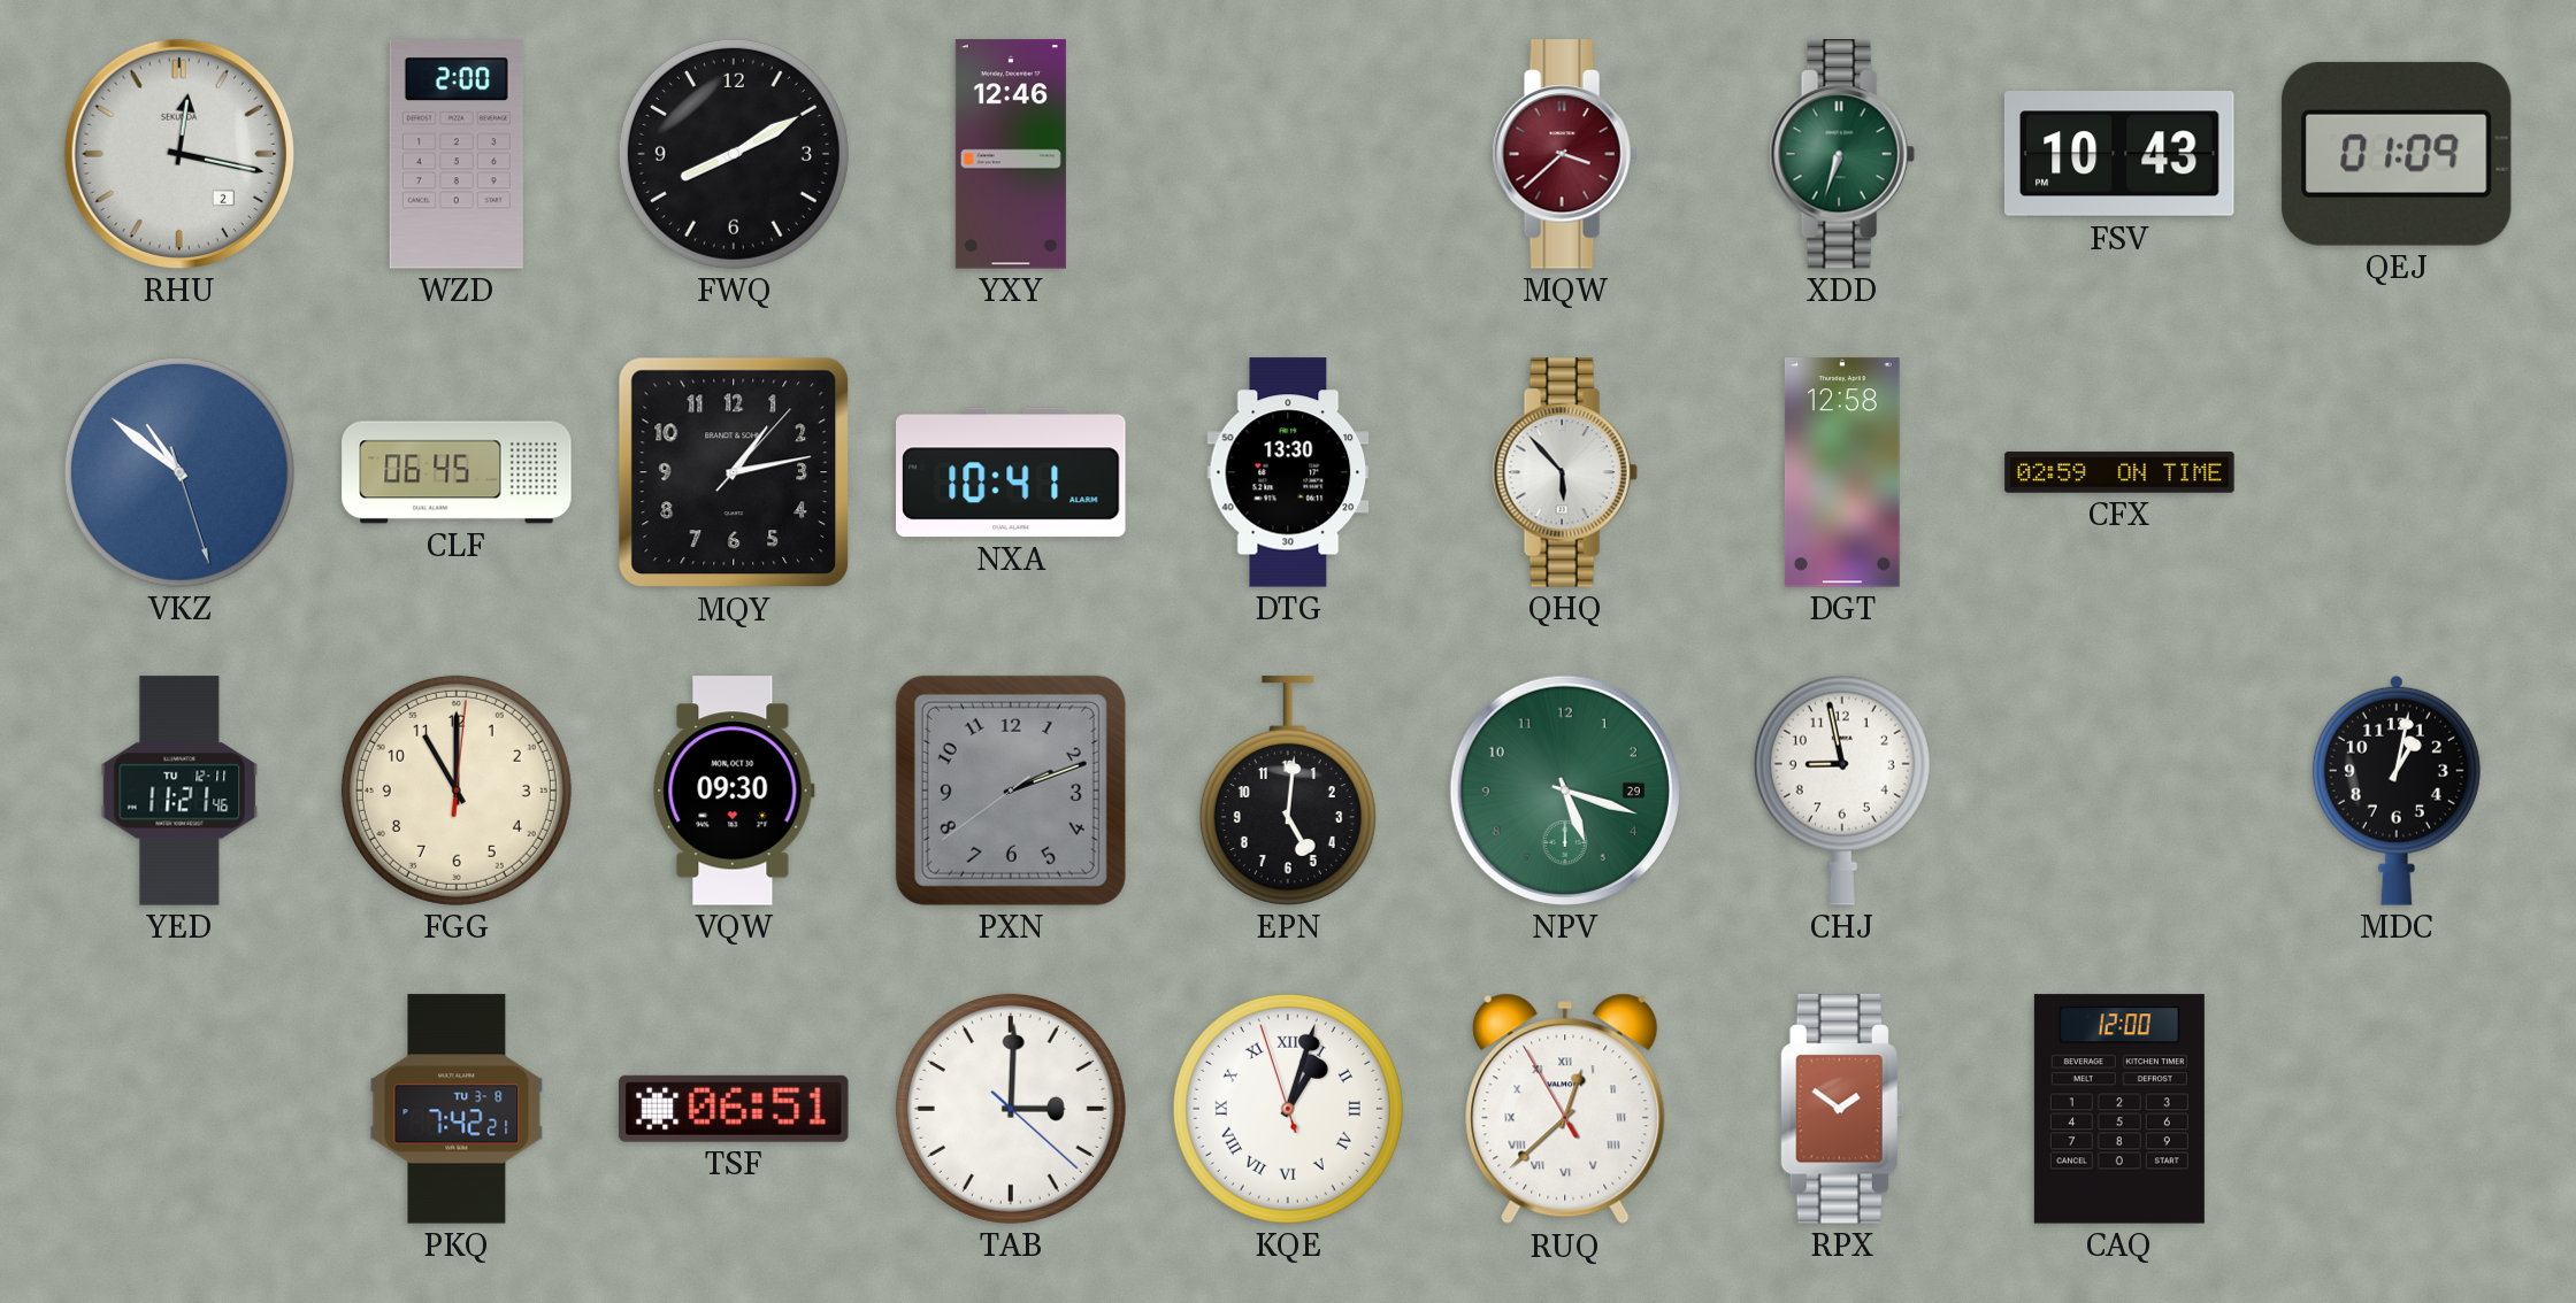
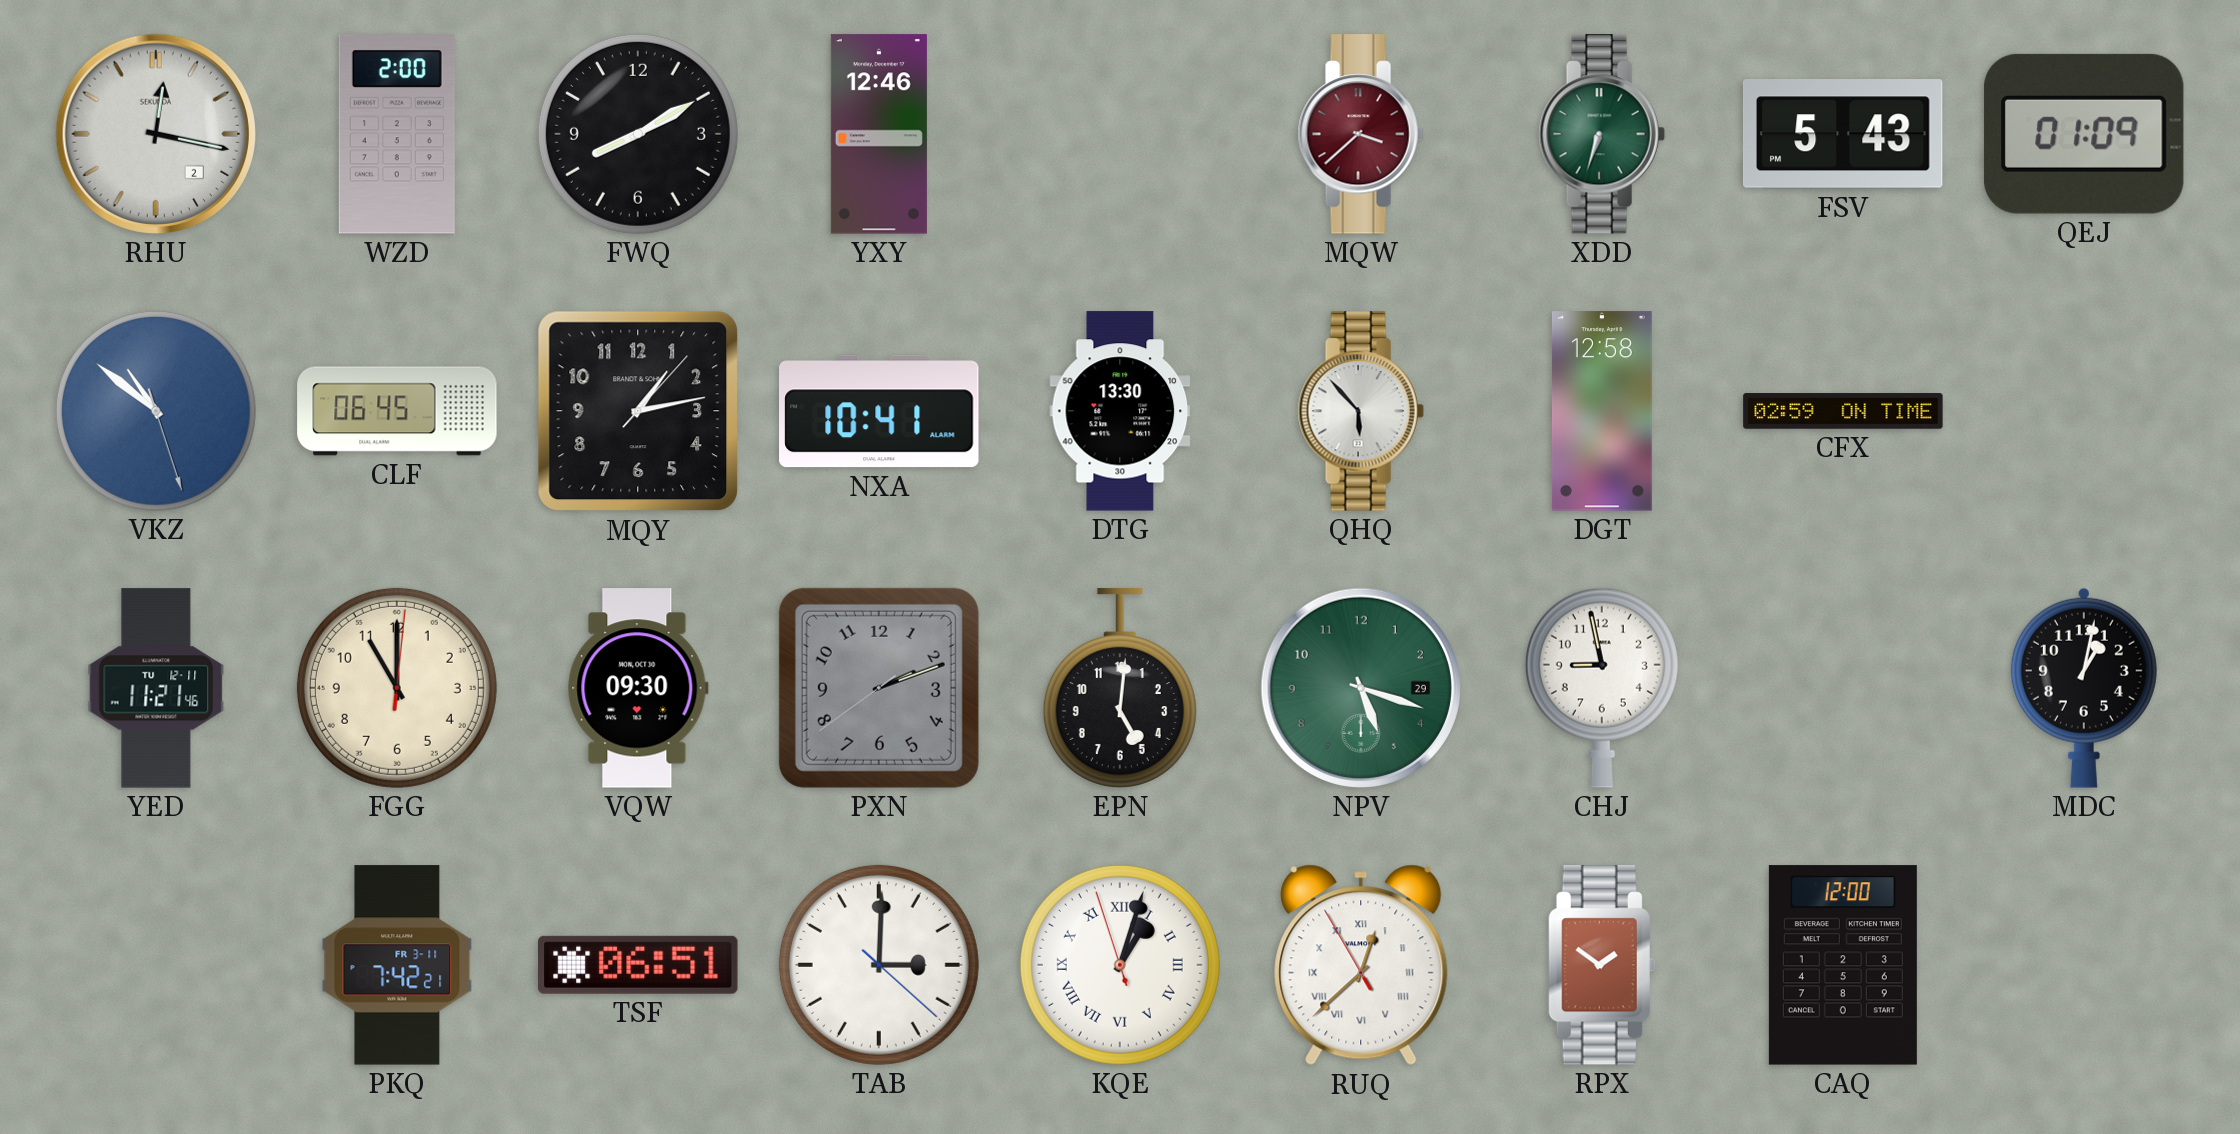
FSV: 10:43 -> 5:43 (1843, 134)
PKQ date: TU 3-8 -> FR 3-11 (397, 965)
